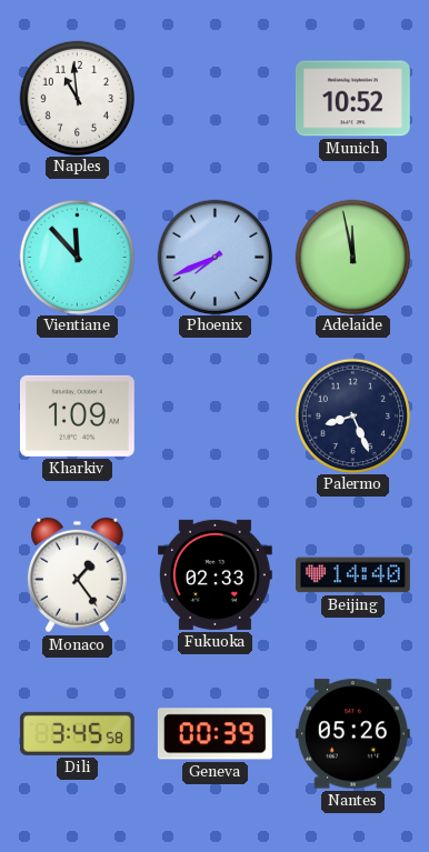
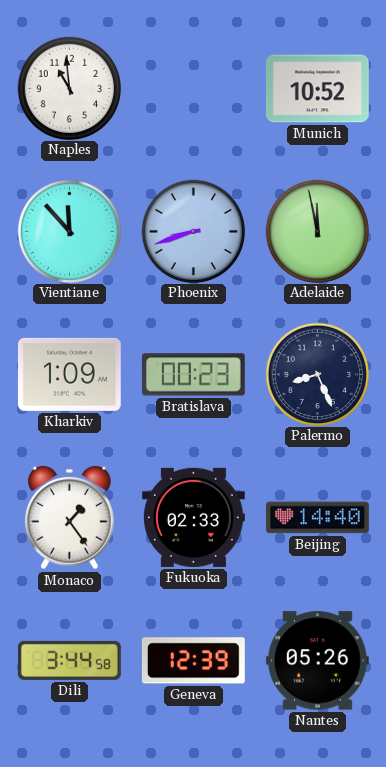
Phoenix: 7:41 -> 8:42 (193, 231)
Bratislava: none -> 00:23 (193, 375)
Dili: 3:45 -> 3:44 (69, 660)
Geneva: 00:39 -> 12:39 (193, 661)
